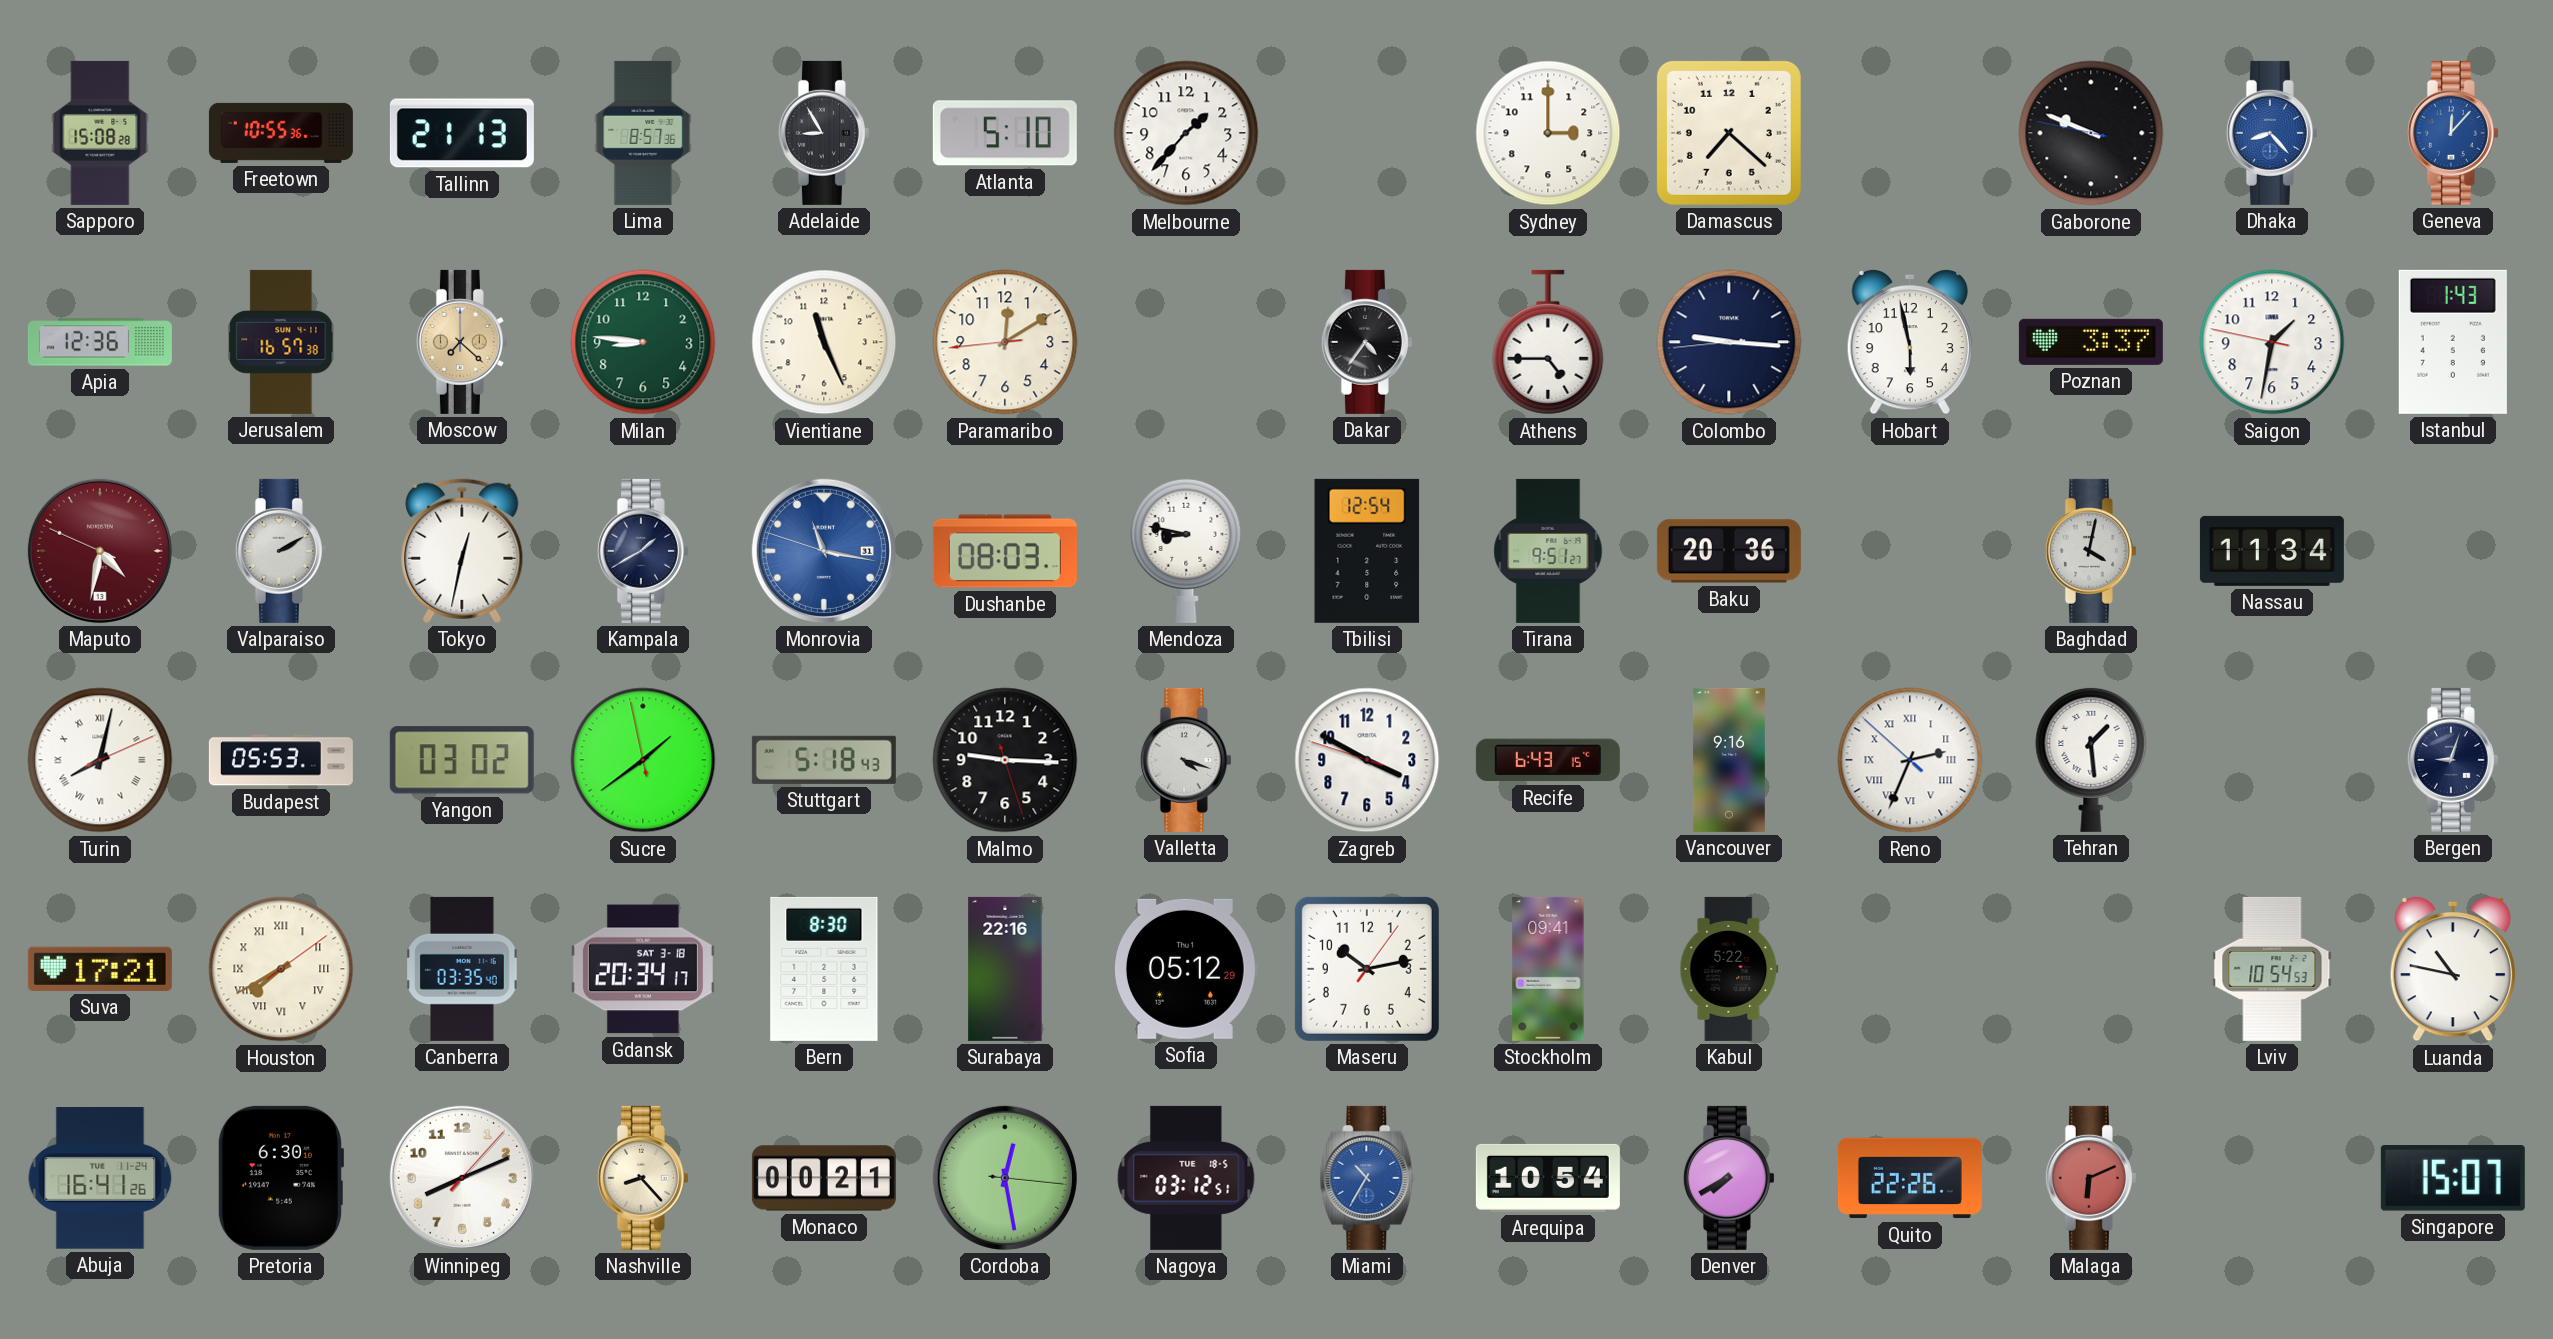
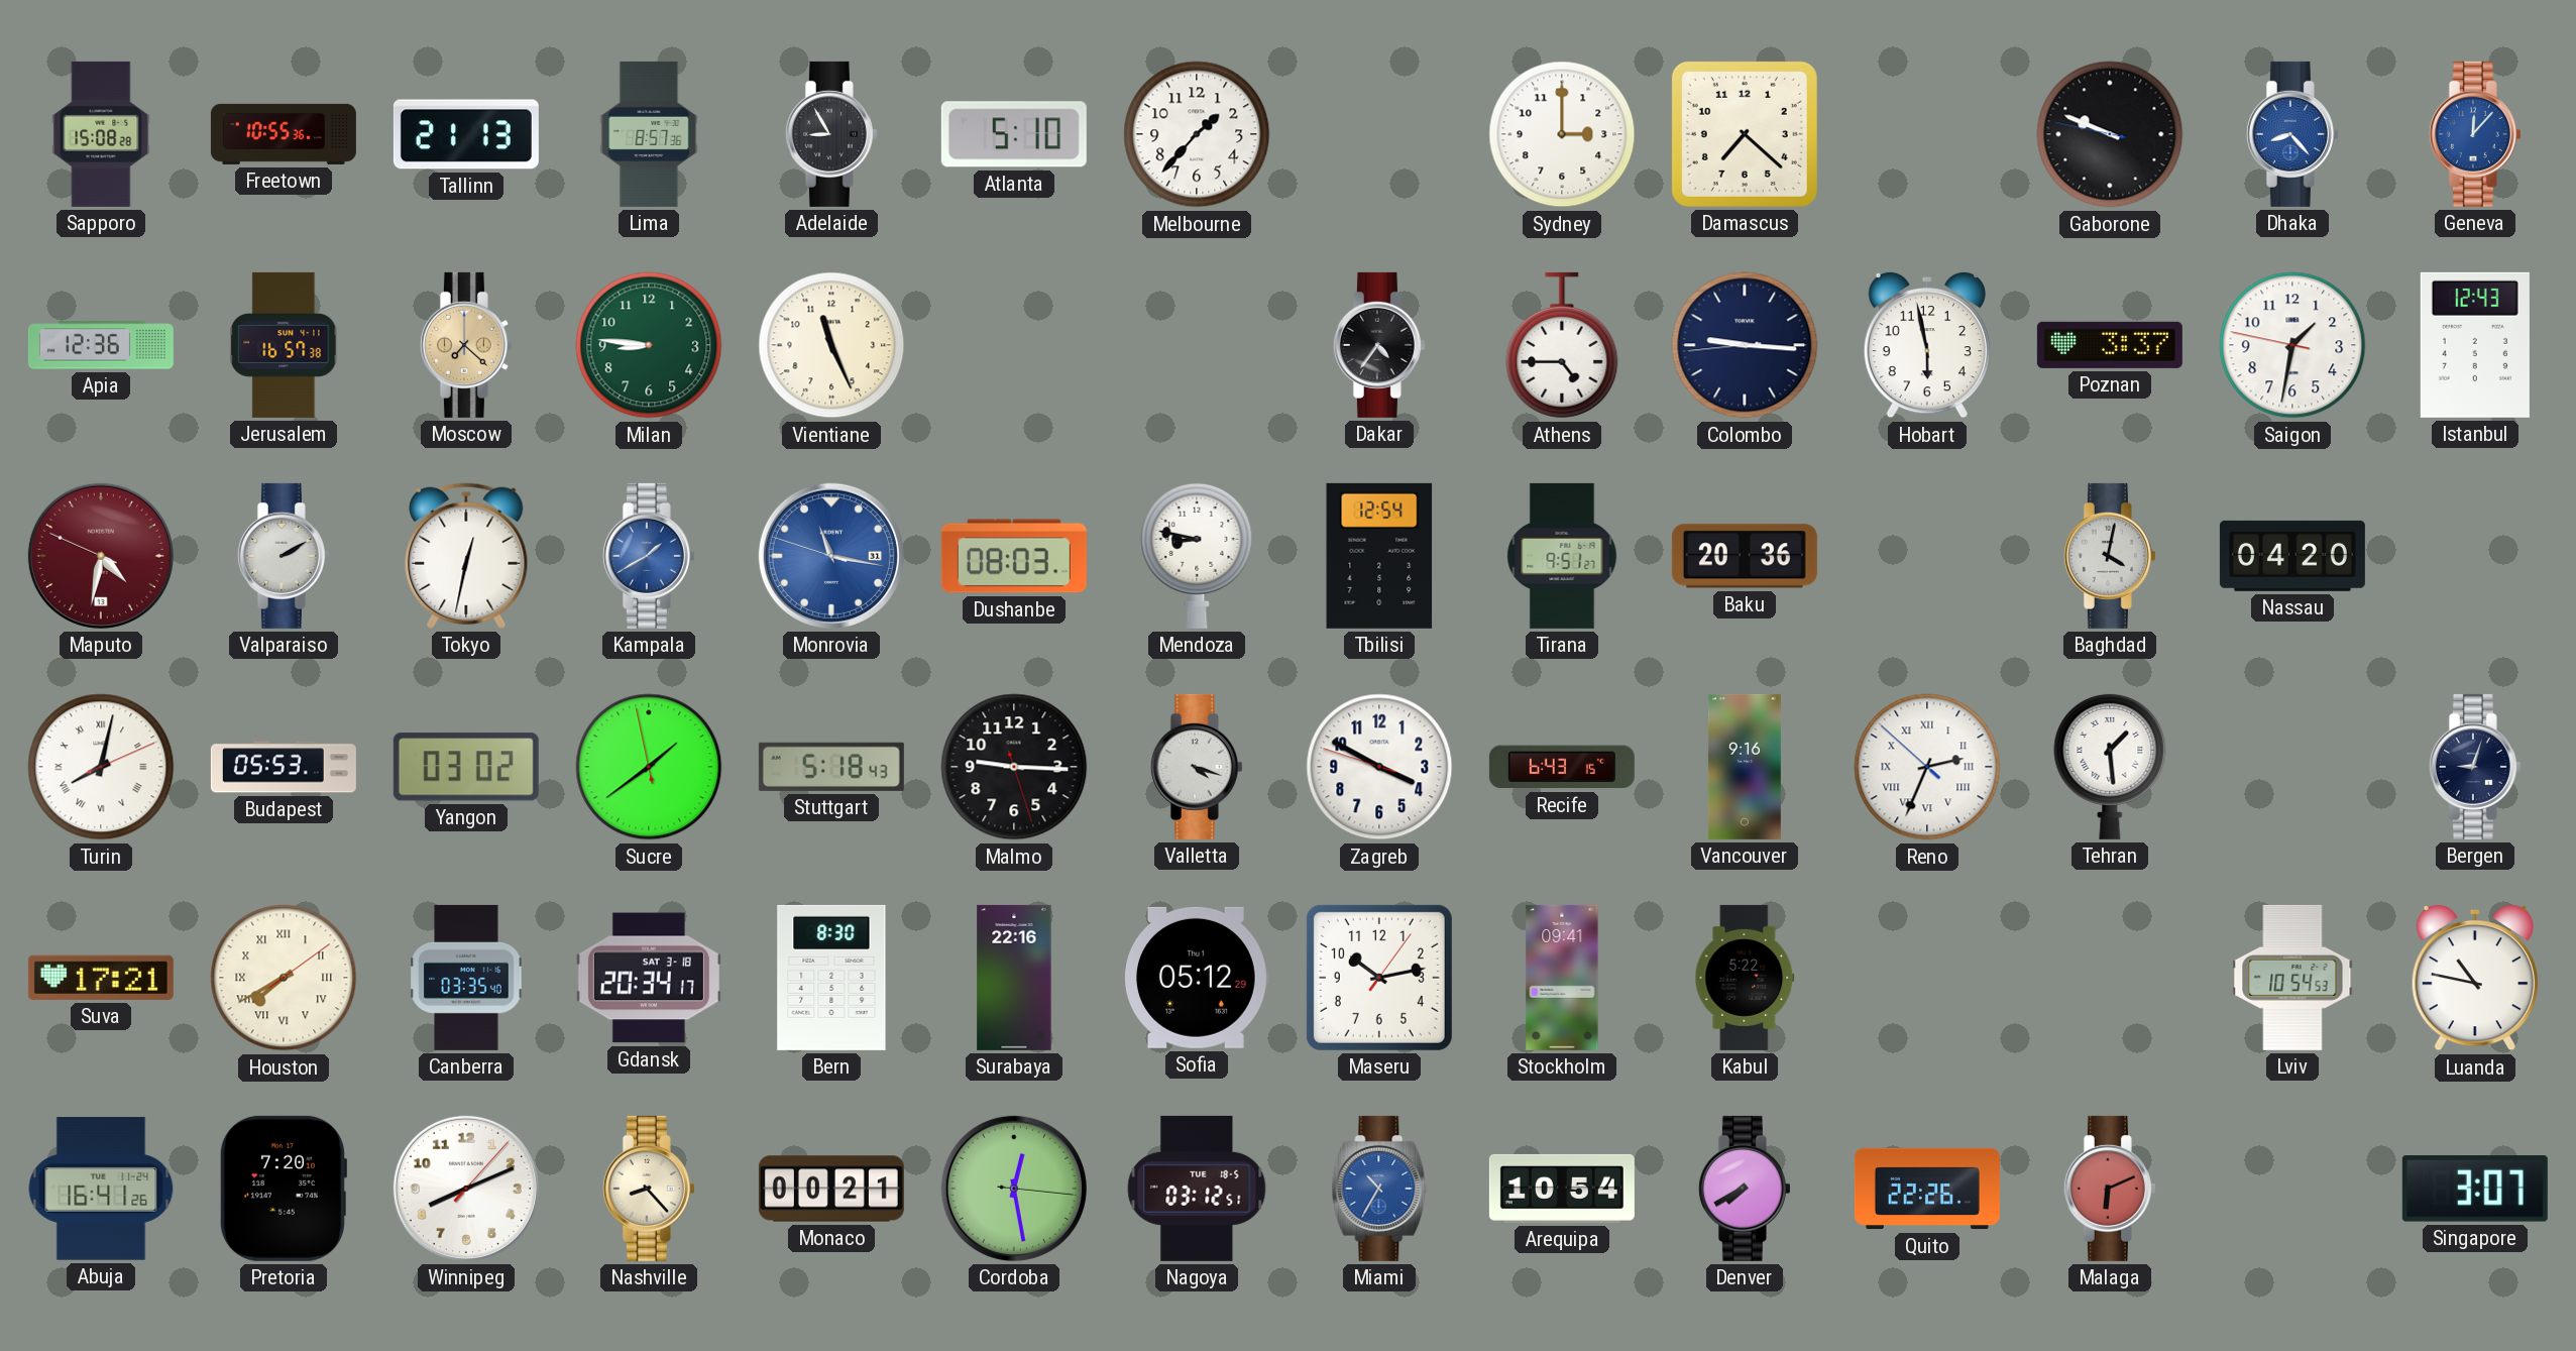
Paramaribo: 12:09 -> none (1005, 342)
Istanbul: 1:43 -> 12:43 (2475, 345)
Kampala dial: navy -> blue (649, 556)
Nassau: 11:34 -> 04:20 (2292, 556)
Pretoria: 6:30 -> 7:20 (283, 1189)
Singapore: 15:07 -> 3:07 (2475, 1189)
